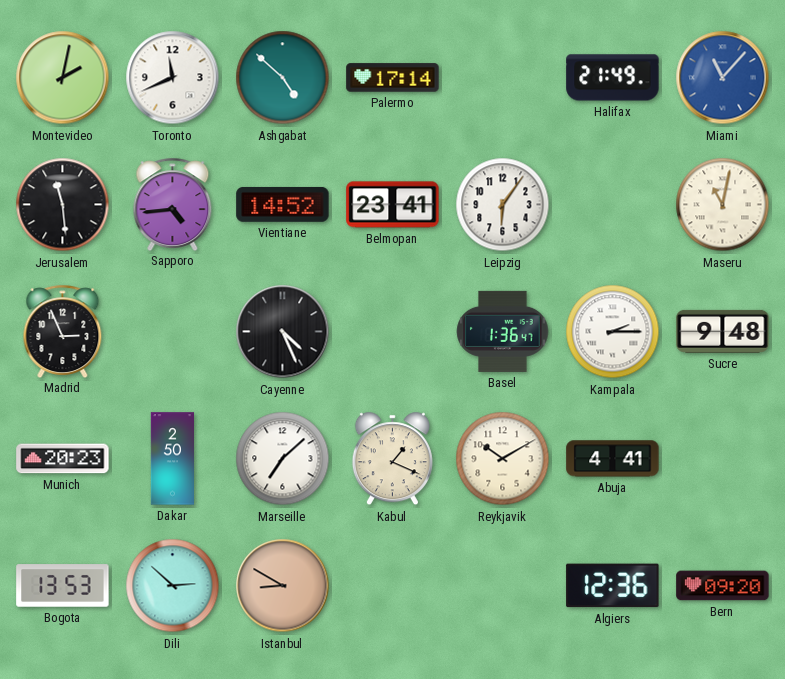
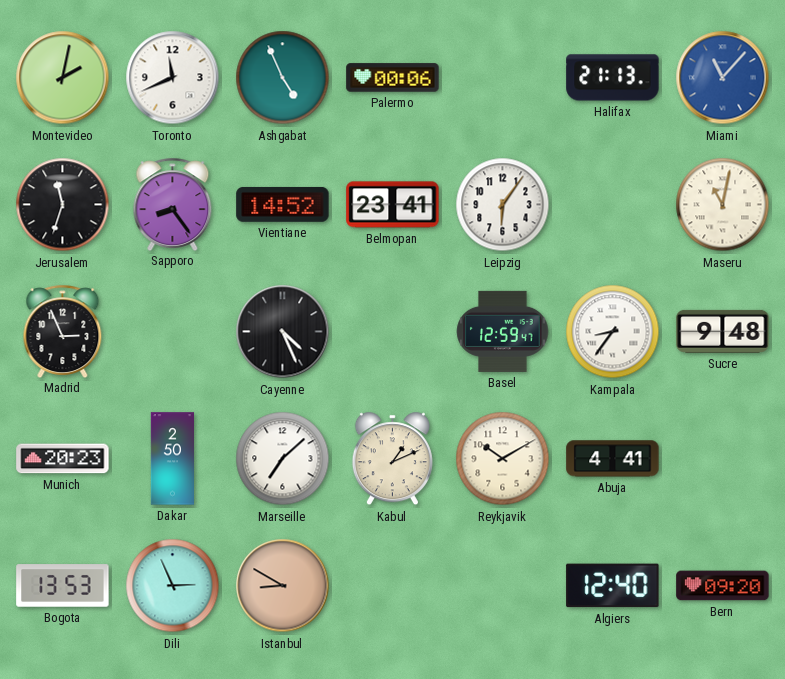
Ashgabat: 4:52 -> 4:56 (283, 78)
Palermo: 17:14 -> 00:06 (393, 78)
Halifax: 21:49 -> 21:13 (613, 78)
Jerusalem: 11:29 -> 11:33 (63, 205)
Sapporo: 4:44 -> 8:24 (173, 204)
Basel: 1:36 -> 12:59 (503, 331)
Kampala: 2:15 -> 8:36 (613, 332)
Kabul: 1:19 -> 1:11 (392, 459)
Dili: 2:52 -> 2:56 (173, 586)
Algiers: 12:36 -> 12:40 (613, 586)
